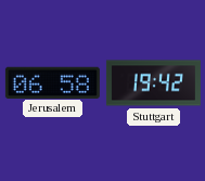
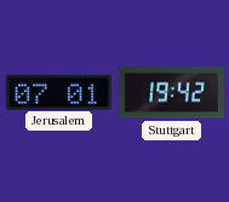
Jerusalem: 06:58 -> 07:01 (58, 92)
